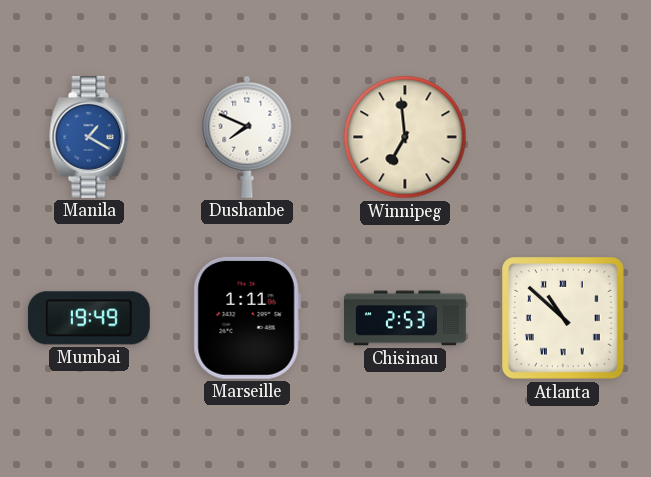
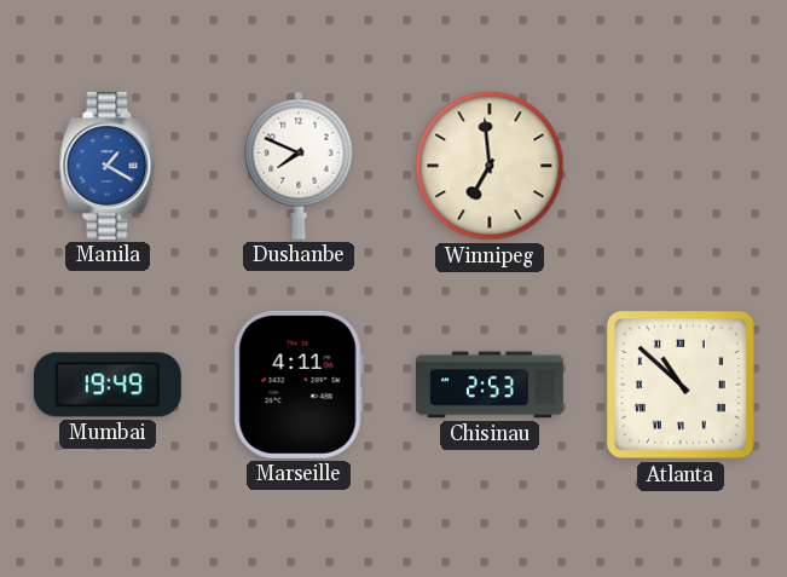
Marseille: 1:11 -> 4:11 (299, 385)
